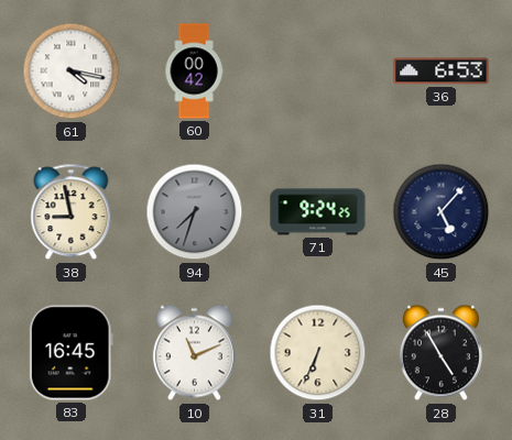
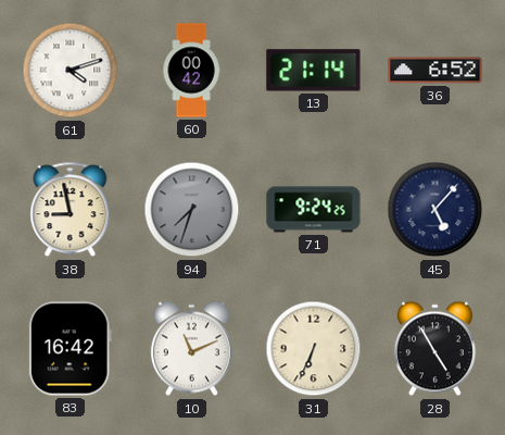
61: 4:17 -> 4:12 (71, 71)
13: none -> 21:14 (314, 71)
36: 6:53 -> 6:52 (435, 71)
83: 16:45 -> 16:42 (70, 349)
